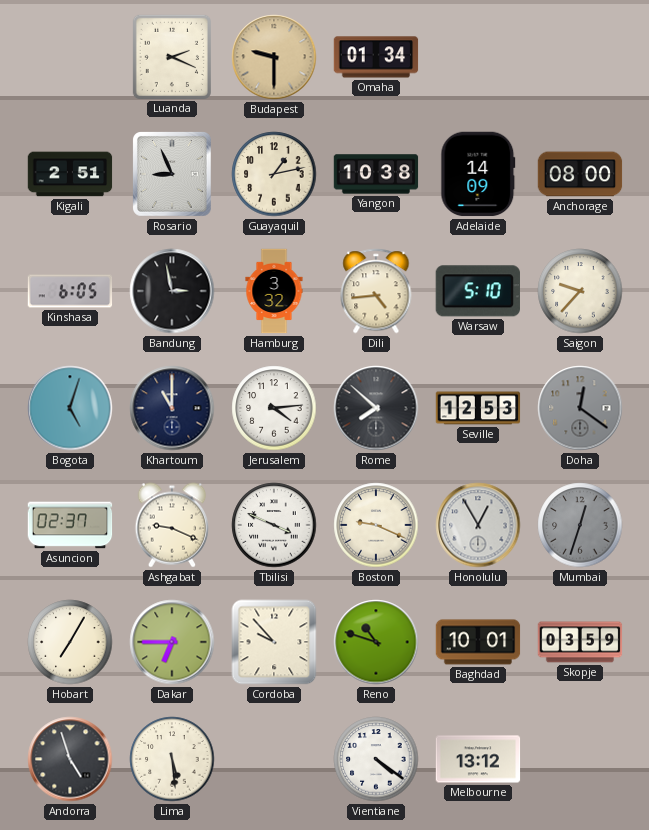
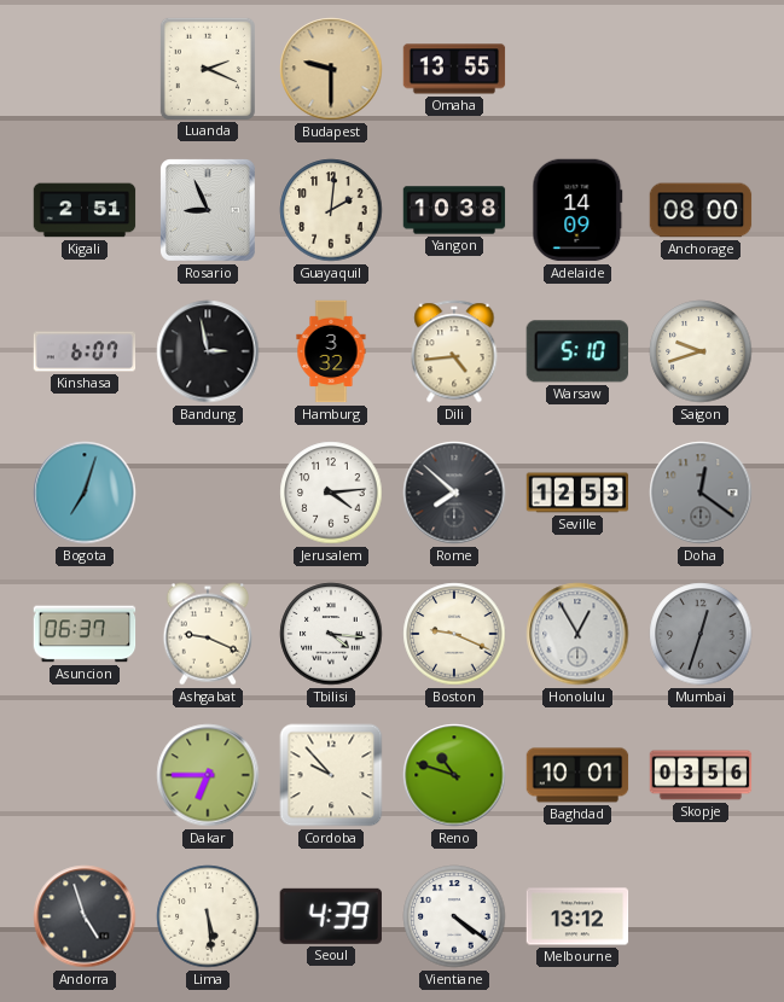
Omaha: 01:34 -> 13:55 (454, 69)
Guayaquil: 1:13 -> 2:01 (331, 210)
Kinshasa: 6:05 -> 6:07 (85, 351)
Saigon: 9:37 -> 9:42 (701, 351)
Bogota: 5:03 -> 7:03 (85, 493)
Khartoum: 11:00 -> none (172, 408)
Asuncion: 02:37 -> 06:37 (85, 634)
Tbilisi: 3:49 -> 4:16 (331, 634)
Hobart: 7:05 -> none (70, 642)
Skopje: 03:59 -> 03:56 (701, 775)
Seoul: none -> 4:39 (331, 916)
